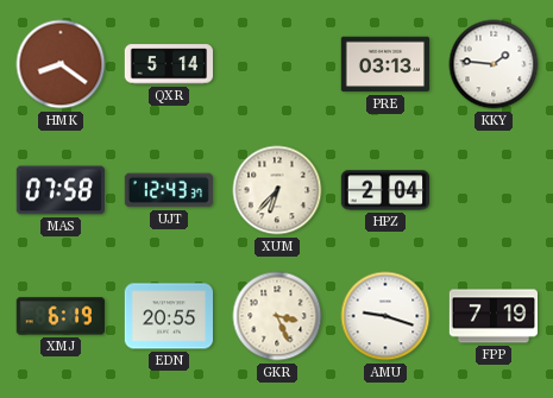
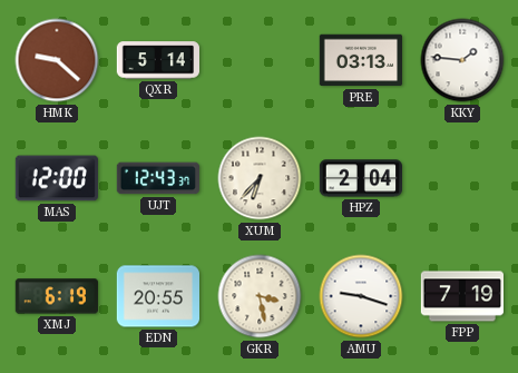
HMK: 8:21 -> 9:22 (57, 60)
MAS: 07:58 -> 12:00 (57, 178)
GKR: 3:26 -> 3:28 (260, 296)
